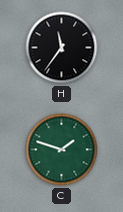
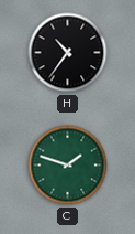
H: 11:36 -> 10:36 (68, 53)
